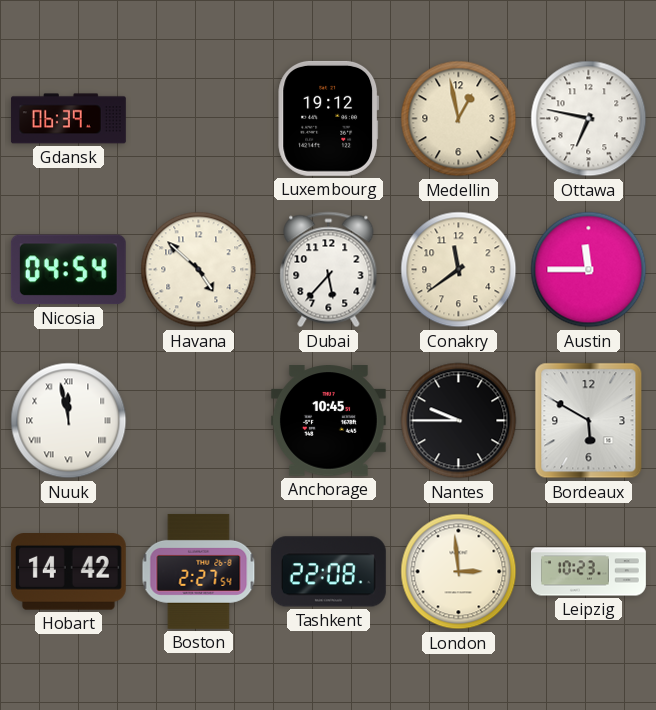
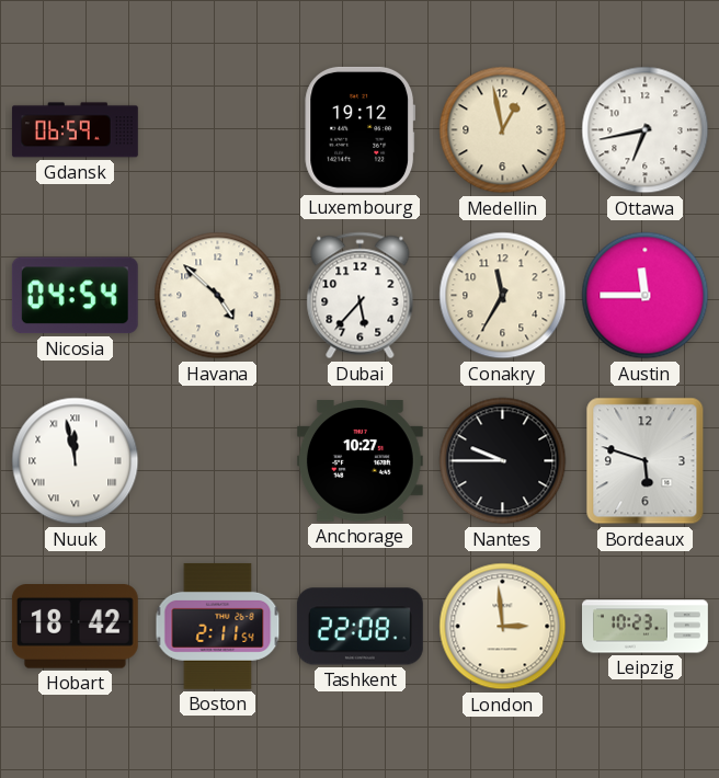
Gdansk: 06:39 -> 06:59 (75, 130)
Ottawa: 6:47 -> 6:43 (646, 130)
Conakry: 11:39 -> 11:35 (503, 296)
Anchorage: 10:45 -> 10:27 (359, 461)
Bordeaux: 5:50 -> 5:48 (646, 461)
Hobart: 14:42 -> 18:42 (75, 627)
Boston: 2:27 -> 2:11 (218, 626)
